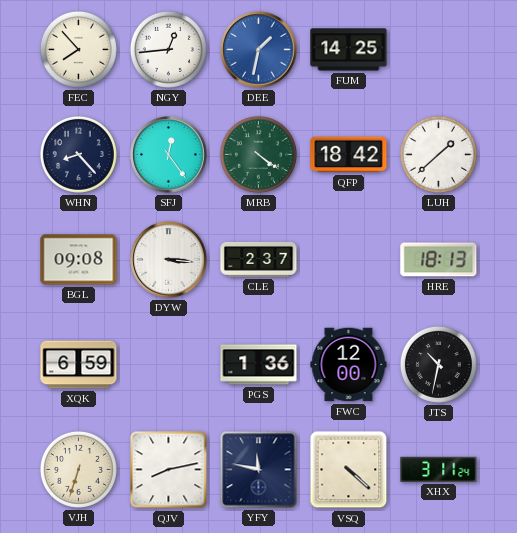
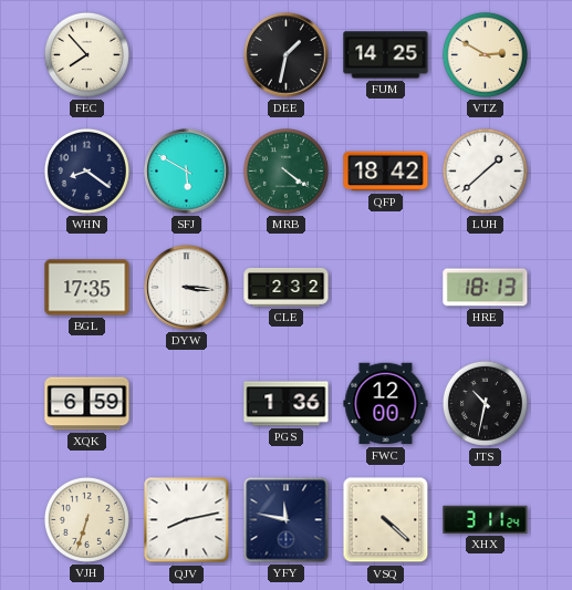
NGY: 12:44 -> none (168, 49)
DEE dial: blue -> black (287, 55)
VTZ: none -> 2:50 (485, 54)
WHN: 8:23 -> 8:21 (86, 170)
SFJ: 12:24 -> 5:50 (187, 172)
BGL: 09:08 -> 17:35 (87, 288)
CLE: 2:37 -> 2:32 (287, 287)
